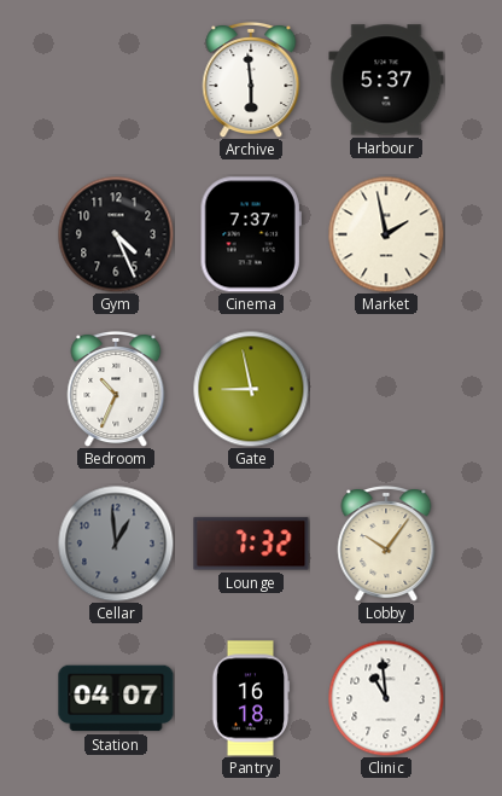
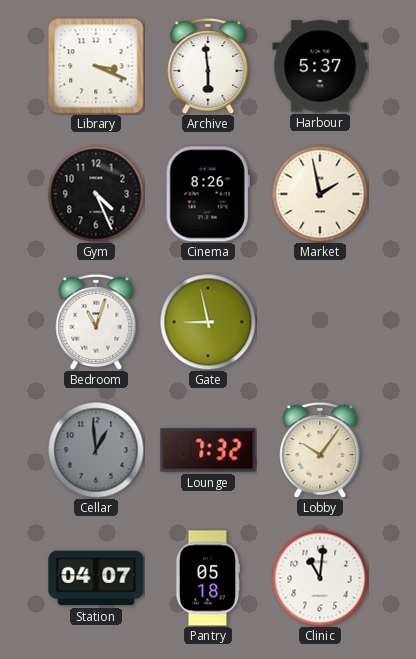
Library: none -> 3:19 (96, 66)
Cinema: 7:37 -> 8:26 (208, 194)
Bedroom: 10:34 -> 11:03 (96, 322)
Pantry: 16:18 -> 05:18 (208, 578)
Clinic: 10:59 -> 11:01 (320, 578)
